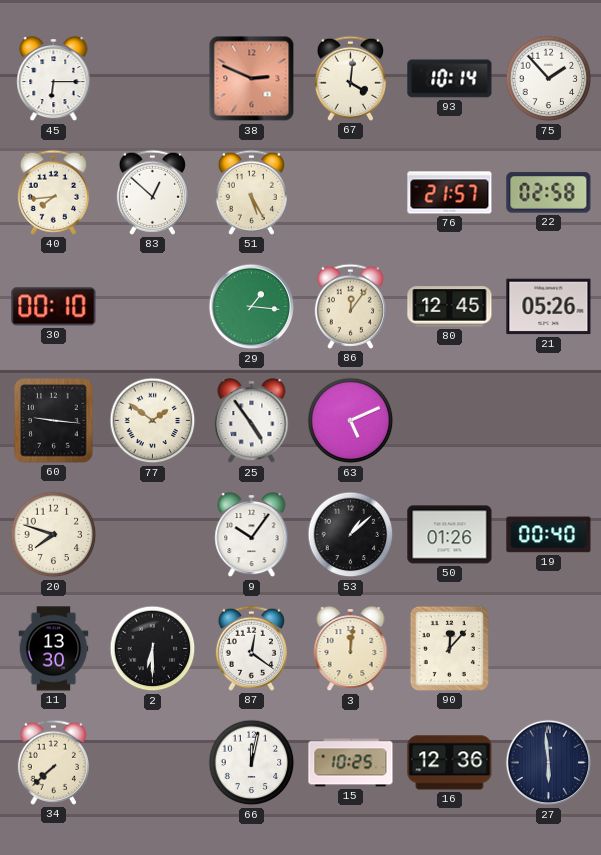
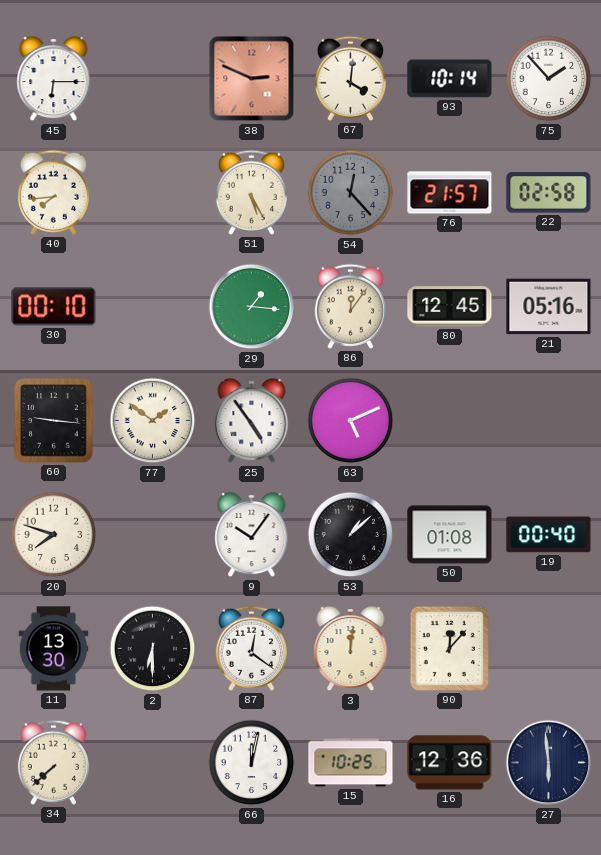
83: 12:52 -> none (152, 192)
54: none -> 12:23 (351, 193)
21: 05:26 -> 05:16 (549, 307)
50: 01:26 -> 01:08 (450, 535)
